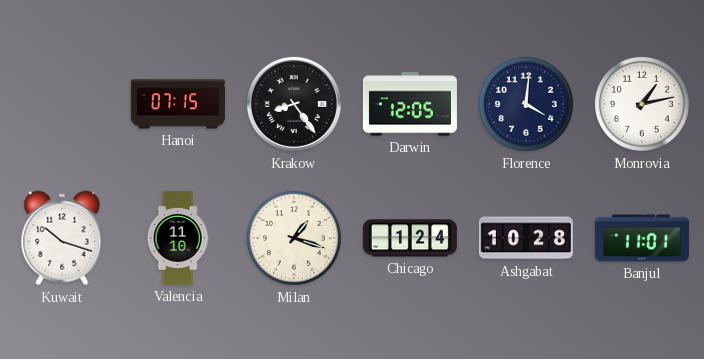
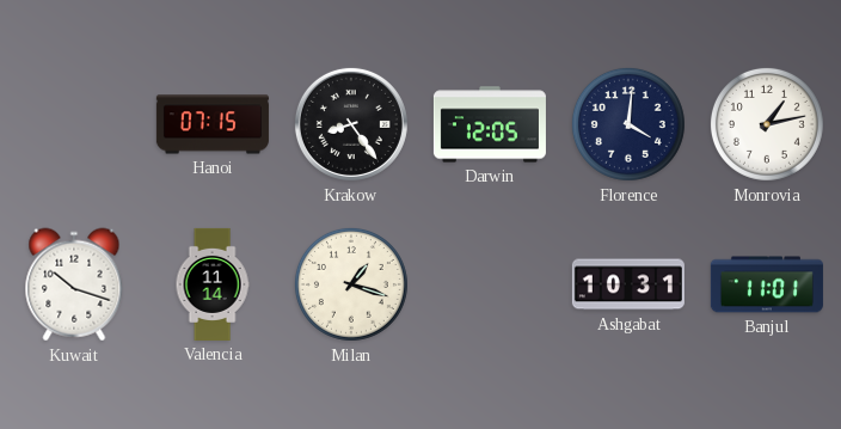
Valencia: 11:10 -> 11:14 (213, 284)
Chicago: 1:24 -> none (410, 238)
Ashgabat: 10:28 -> 10:31 (628, 284)
